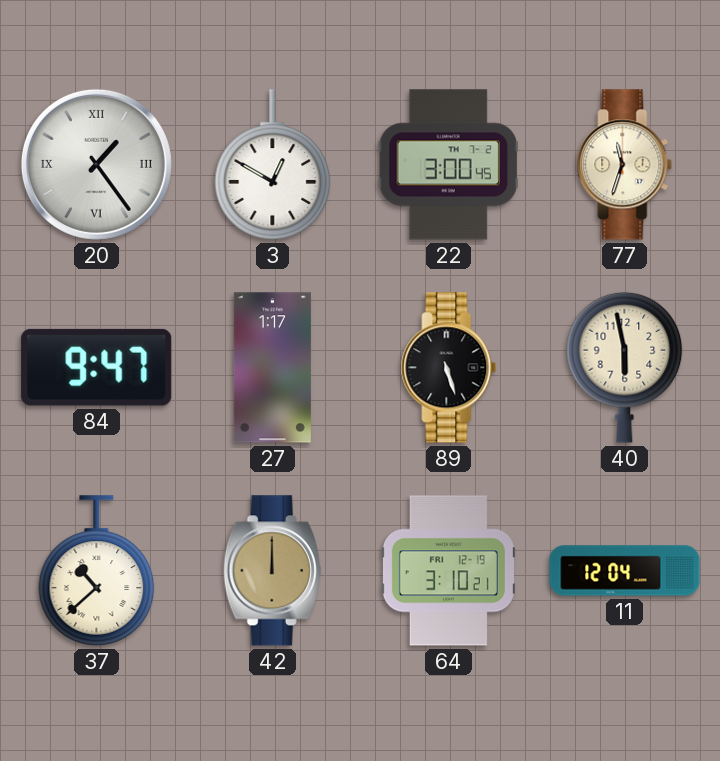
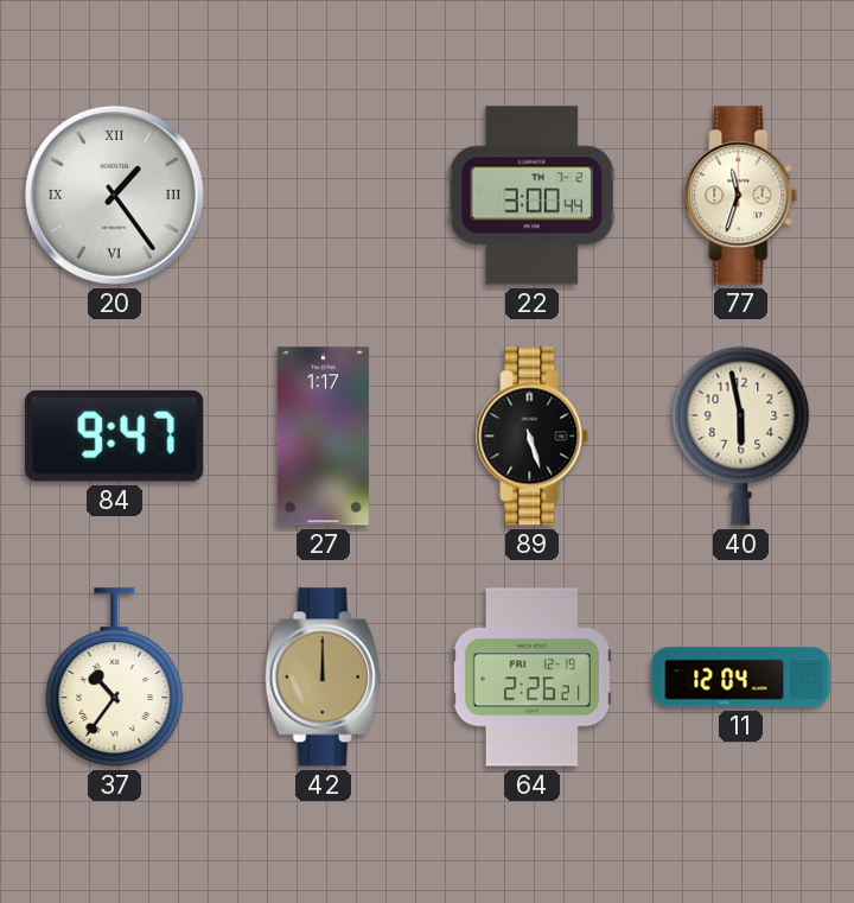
3: 12:50 -> none (273, 165)
22: 3:00:45 -> 3:00:44 (531, 196)
37: 10:38 -> 10:36 (115, 678)
64: 3:10 -> 2:26 (531, 678)
